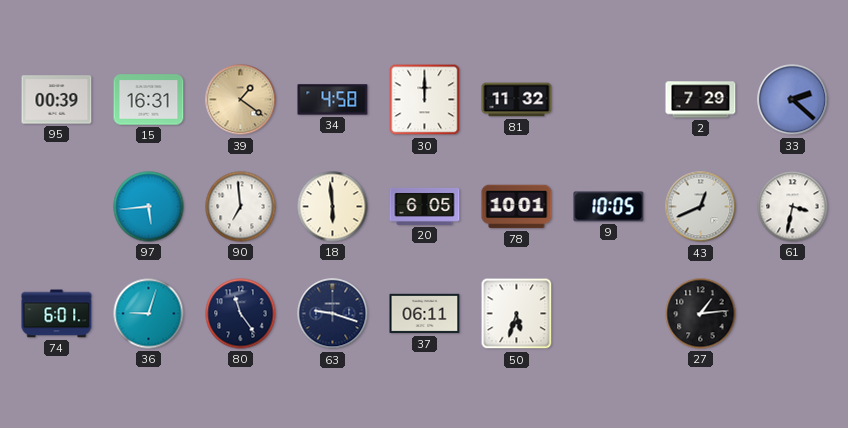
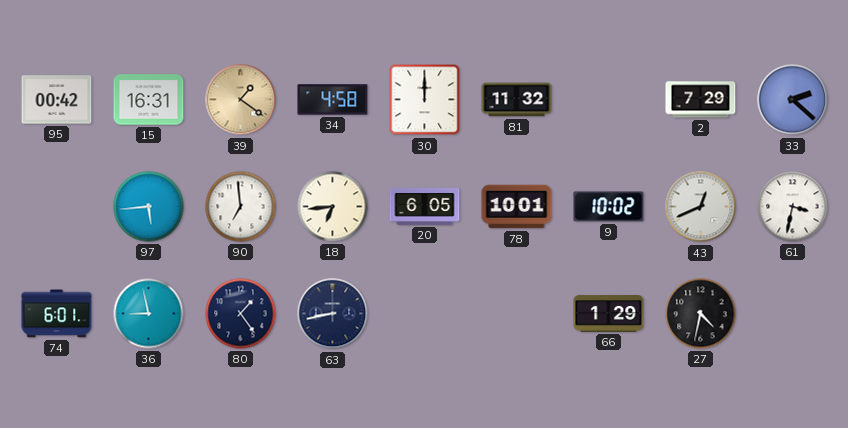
95: 00:39 -> 00:42 (57, 100)
18: 5:59 -> 6:44 (333, 207)
9: 10:05 -> 10:02 (609, 207)
36: 9:03 -> 8:58 (149, 314)
80: 11:24 -> 1:24 (241, 314)
63: 9:18 -> 8:43 (333, 314)
37: 06:11 -> none (425, 314)
50: 5:33 -> none (517, 314)
66: none -> 1:29 (609, 314)
27: 1:14 -> 4:32 (701, 314)
